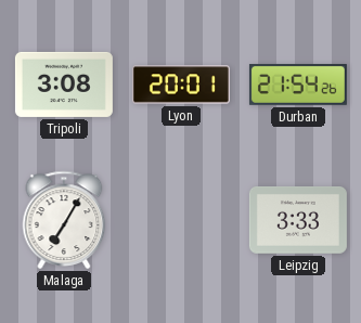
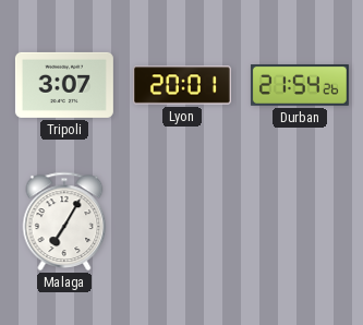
Tripoli: 3:08 -> 3:07 (64, 85)
Leipzig: 3:33 -> none (298, 220)
